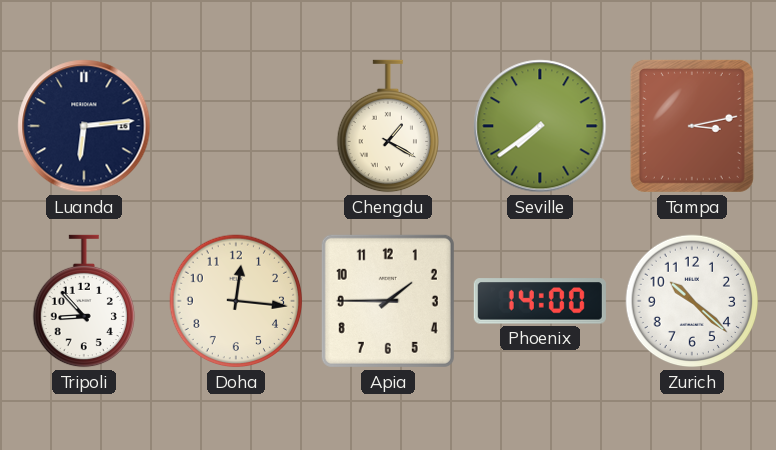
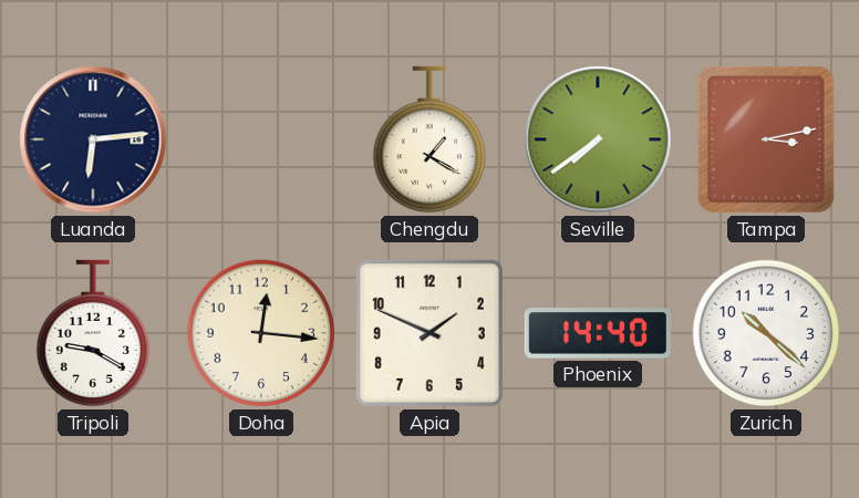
Tripoli: 8:53 -> 9:20 (92, 333)
Apia: 1:45 -> 1:49 (429, 333)
Phoenix: 14:00 -> 14:40 (598, 333)
